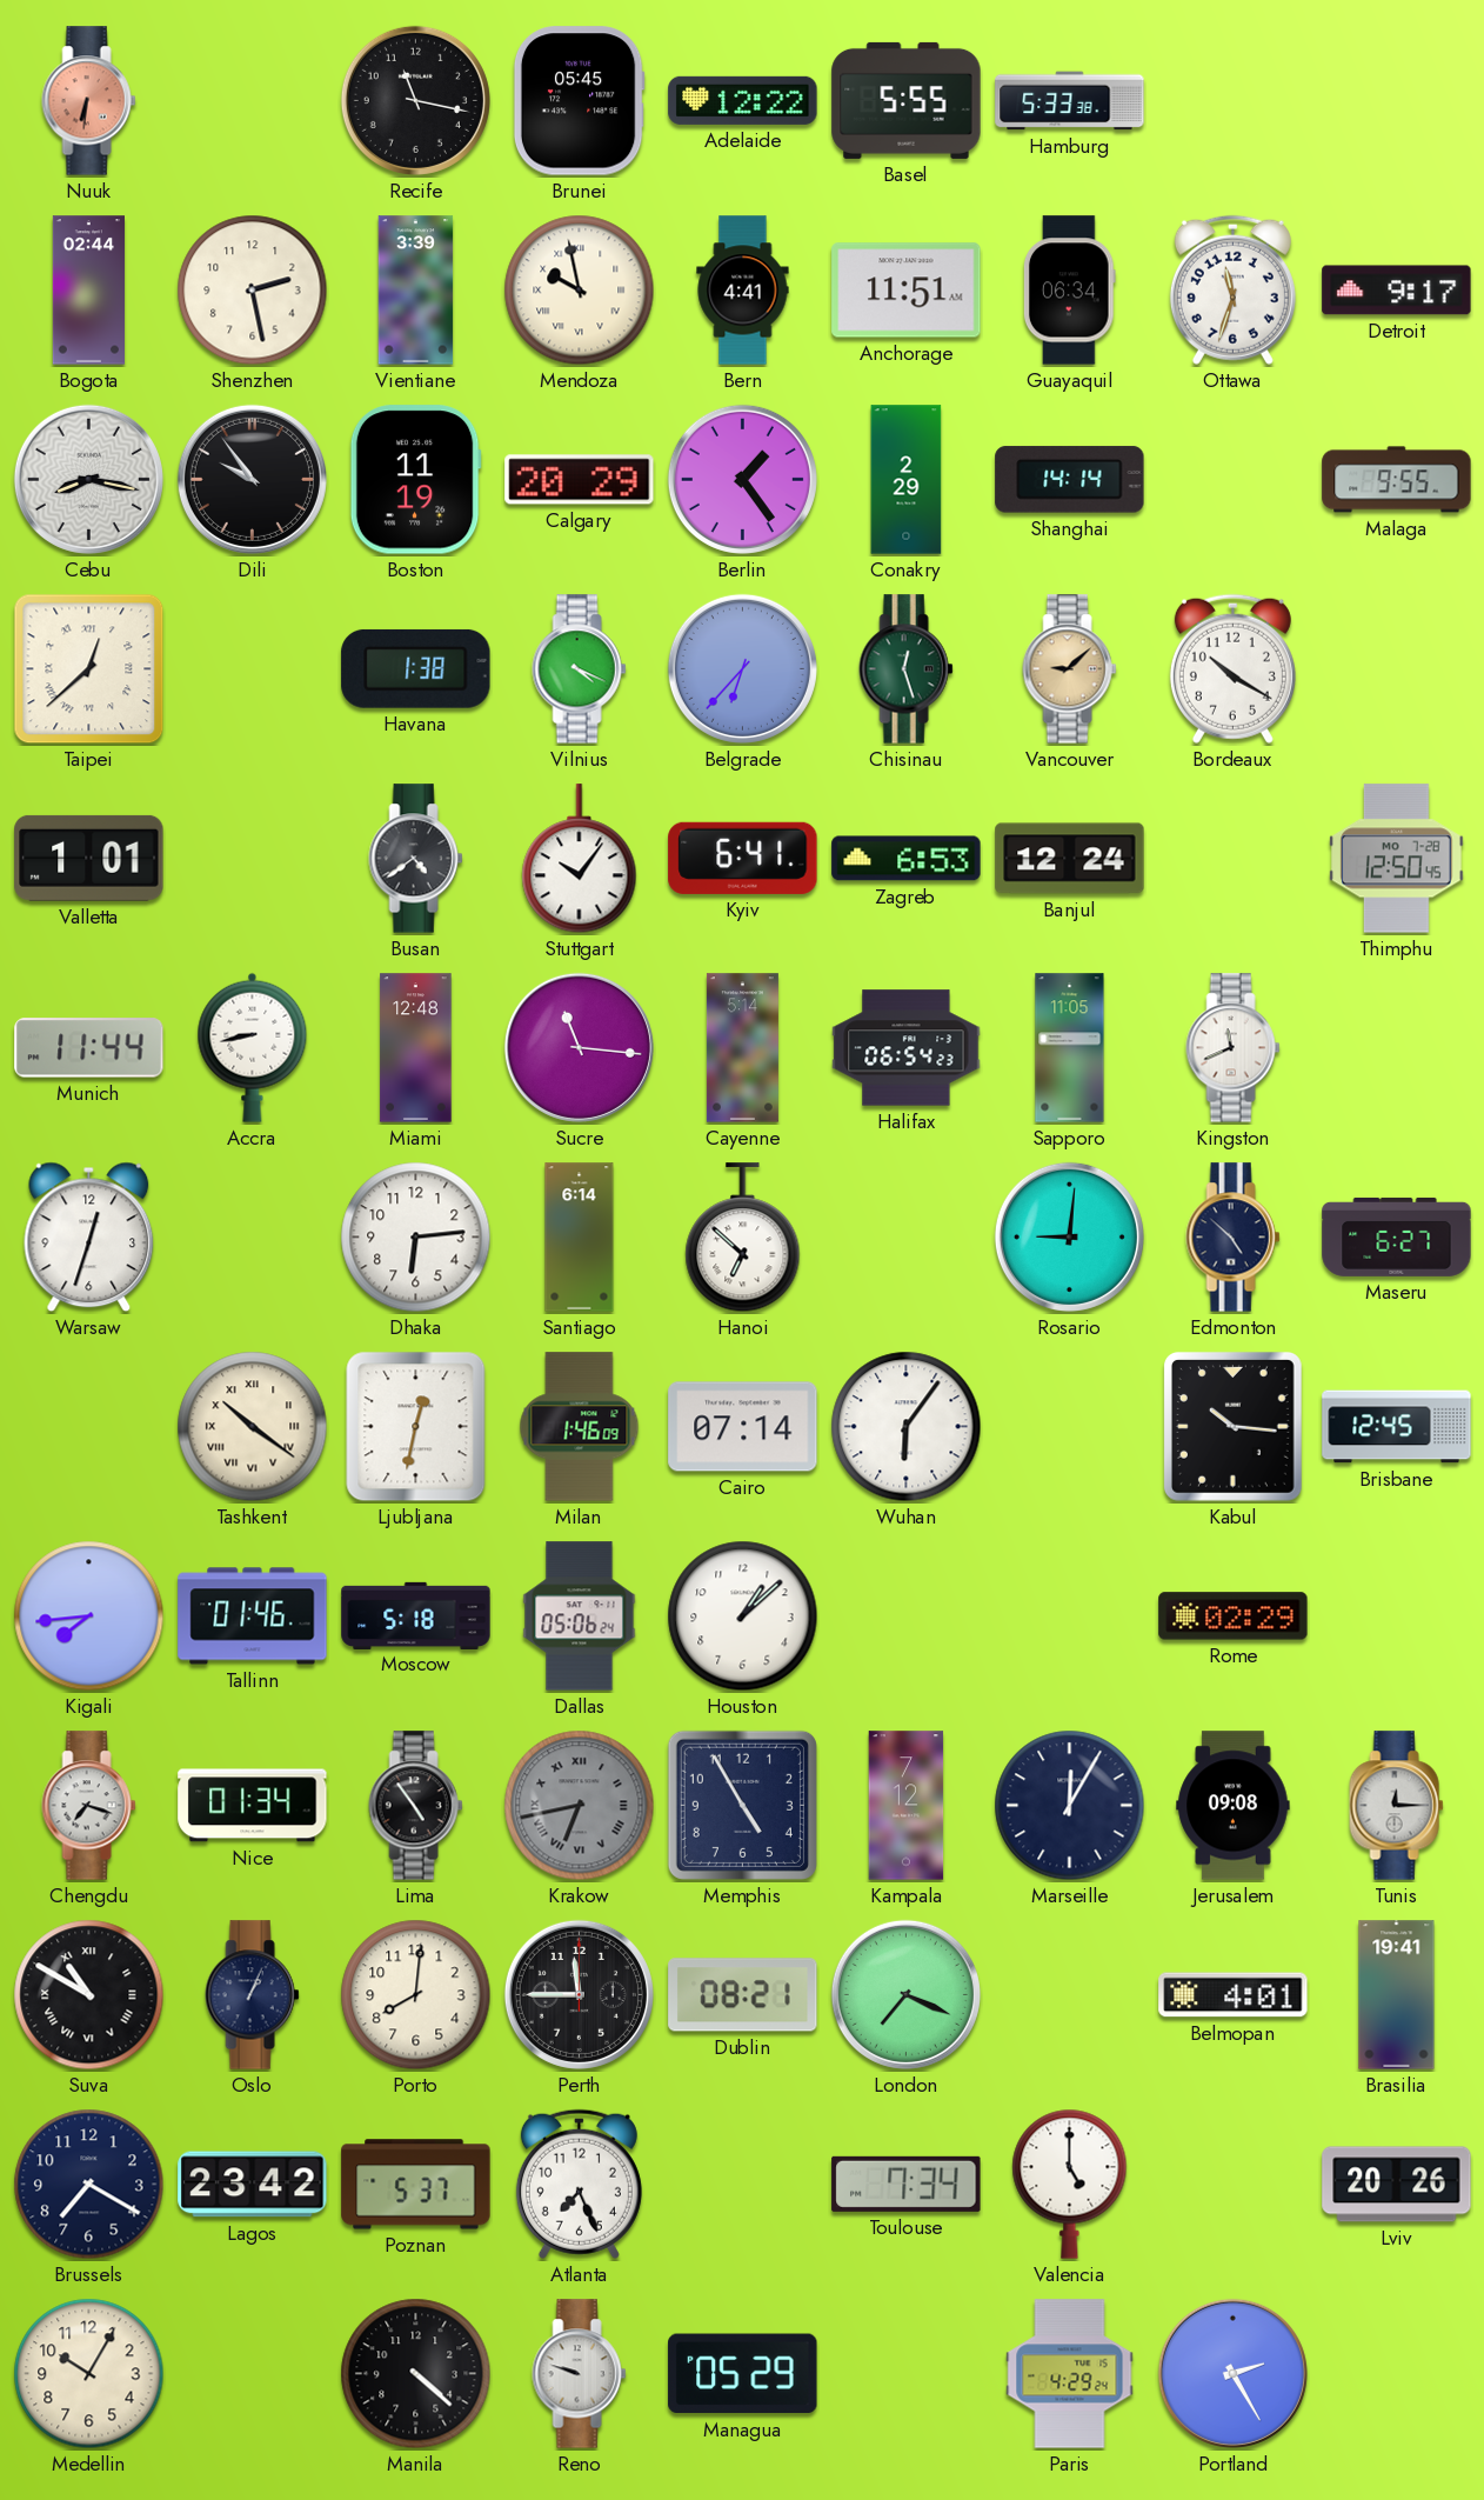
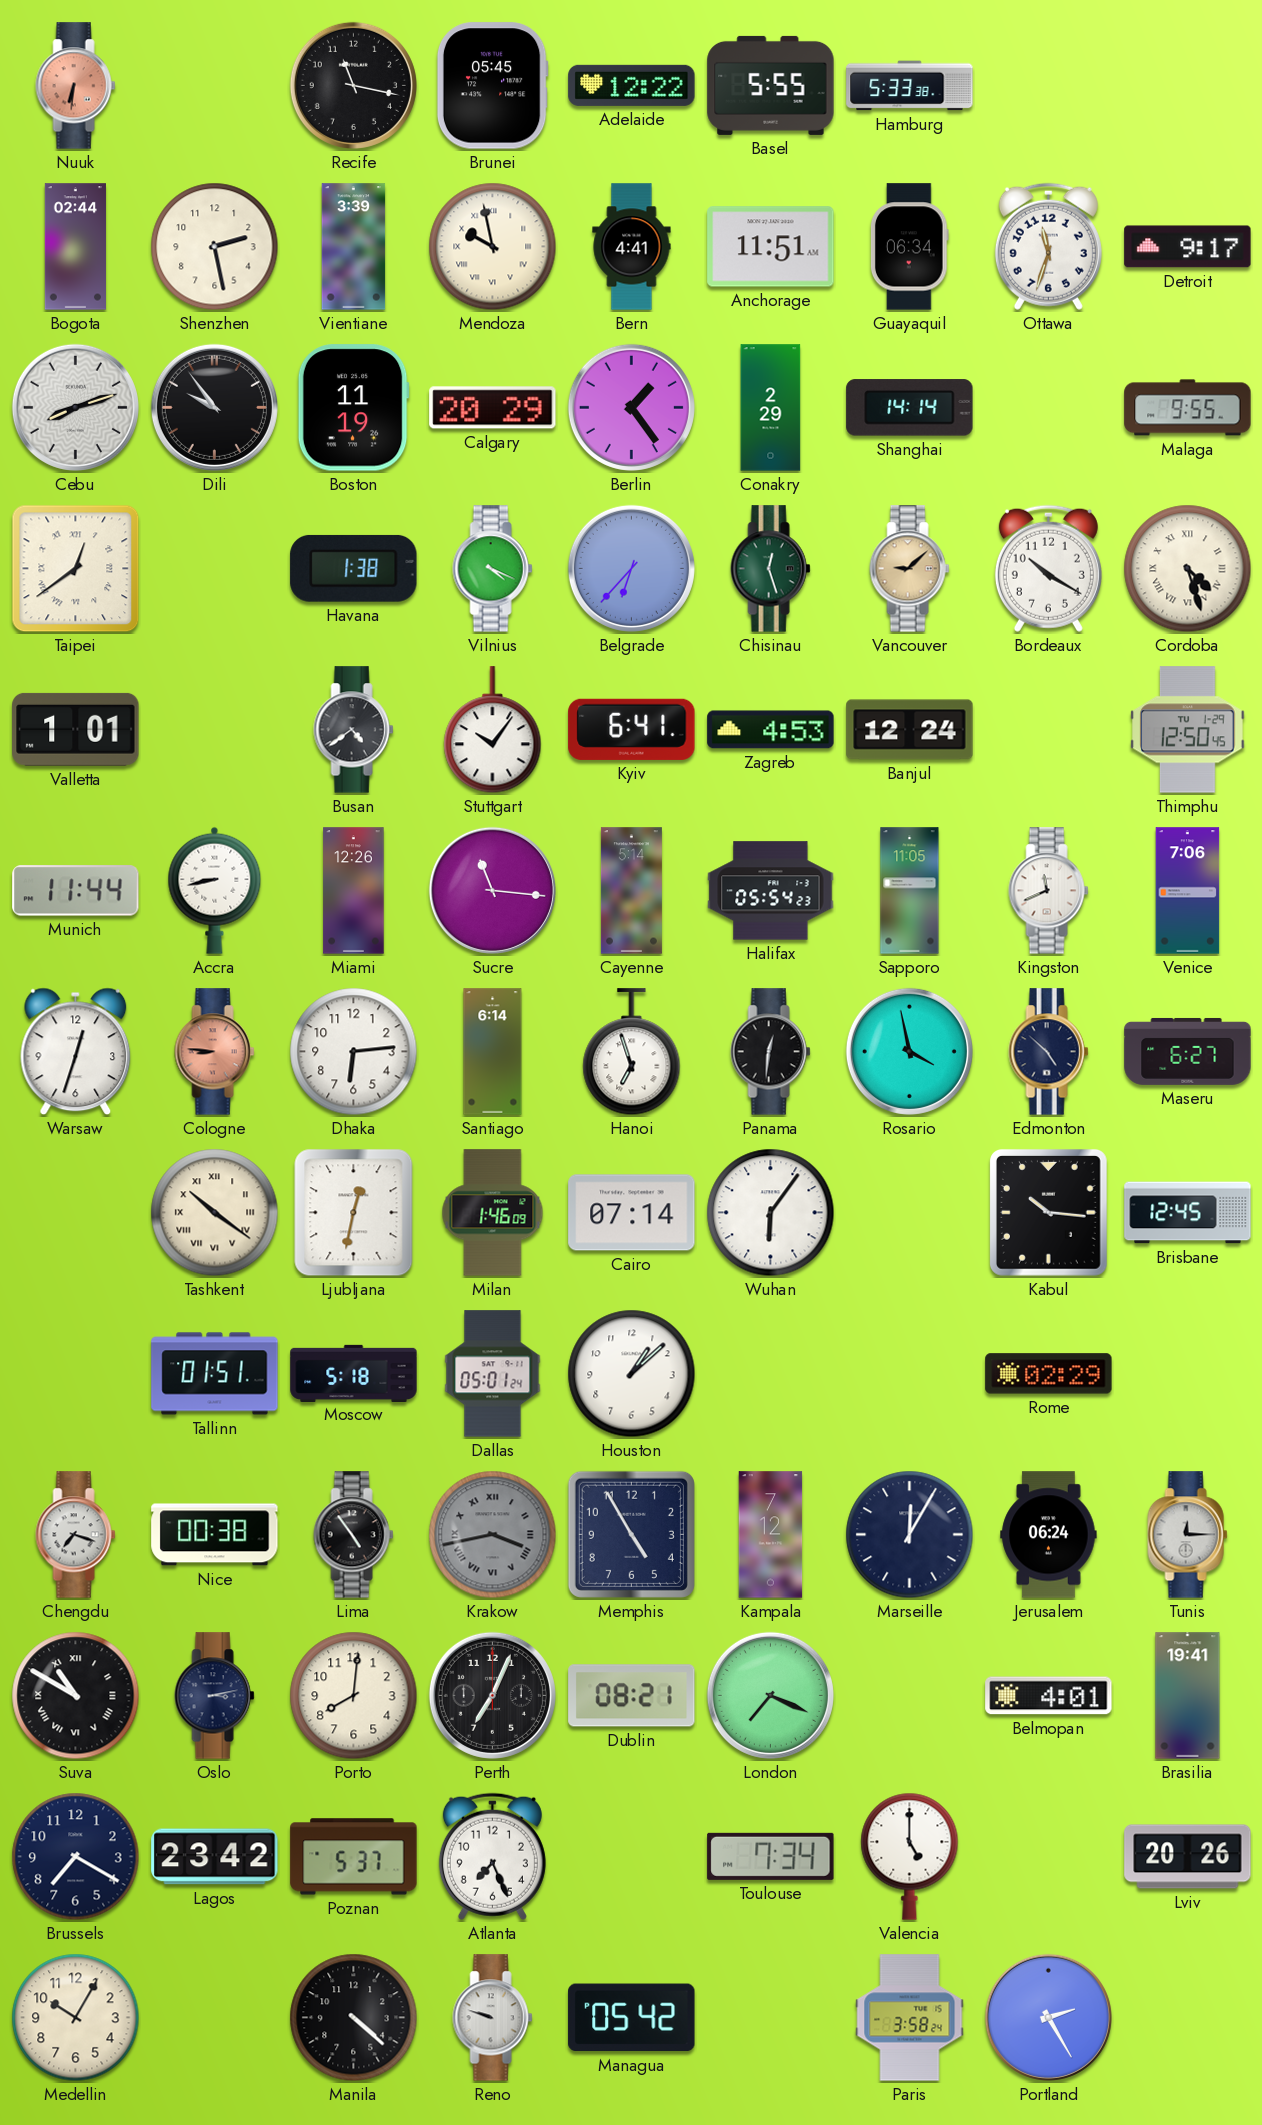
Cebu: 8:17 -> 8:12 (75, 407)
Taipei: 12:38 -> 12:39 (76, 569)
Cordoba: none -> 4:27 (1188, 569)
Zagreb: 6:53 -> 4:53 (771, 730)
Thimphu date: MO 7-28 -> TU 1-29 (1188, 730)
Miami: 12:48 -> 12:26 (354, 891)
Halifax: 06:54 -> 05:54 (771, 891)
Venice: none -> 7:06 (1188, 891)
Cologne: none -> 8:46 (215, 1052)
Hanoi: 6:52 -> 6:57 (632, 1052)
Panama: none -> 12:31 (771, 1052)
Rosario: 9:01 -> 3:58 (909, 1051)
Kigali: 7:44 -> none (89, 1616)
Tallinn: 01:46 -> 01:51 (215, 1374)
Dallas: 05:06 -> 05:01 (493, 1374)
Nice: 01:34 -> 00:38 (215, 1535)
Krakow: 6:43 -> 3:43 (493, 1535)
Jerusalem: 09:08 -> 06:24 (1049, 1535)
Oslo: 1:04 -> 3:13 (215, 1696)
Perth: 11:45 -> 7:04 (492, 1695)
Managua: 05:29 -> 05:42 (632, 2018)
Paris: 4:29 -> 3:58 (910, 2018)
